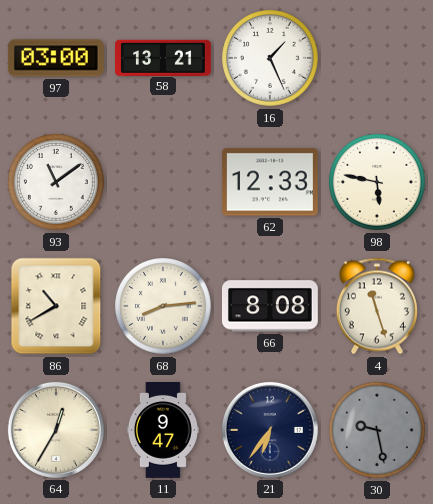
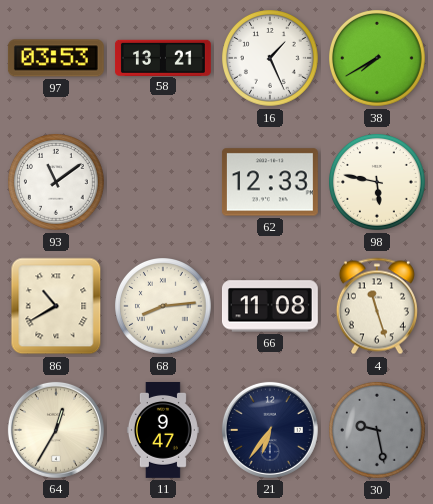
97: 03:00 -> 03:53 (56, 58)
38: none -> 7:40 (378, 59)
66: 8:08 -> 11:08 (270, 306)
